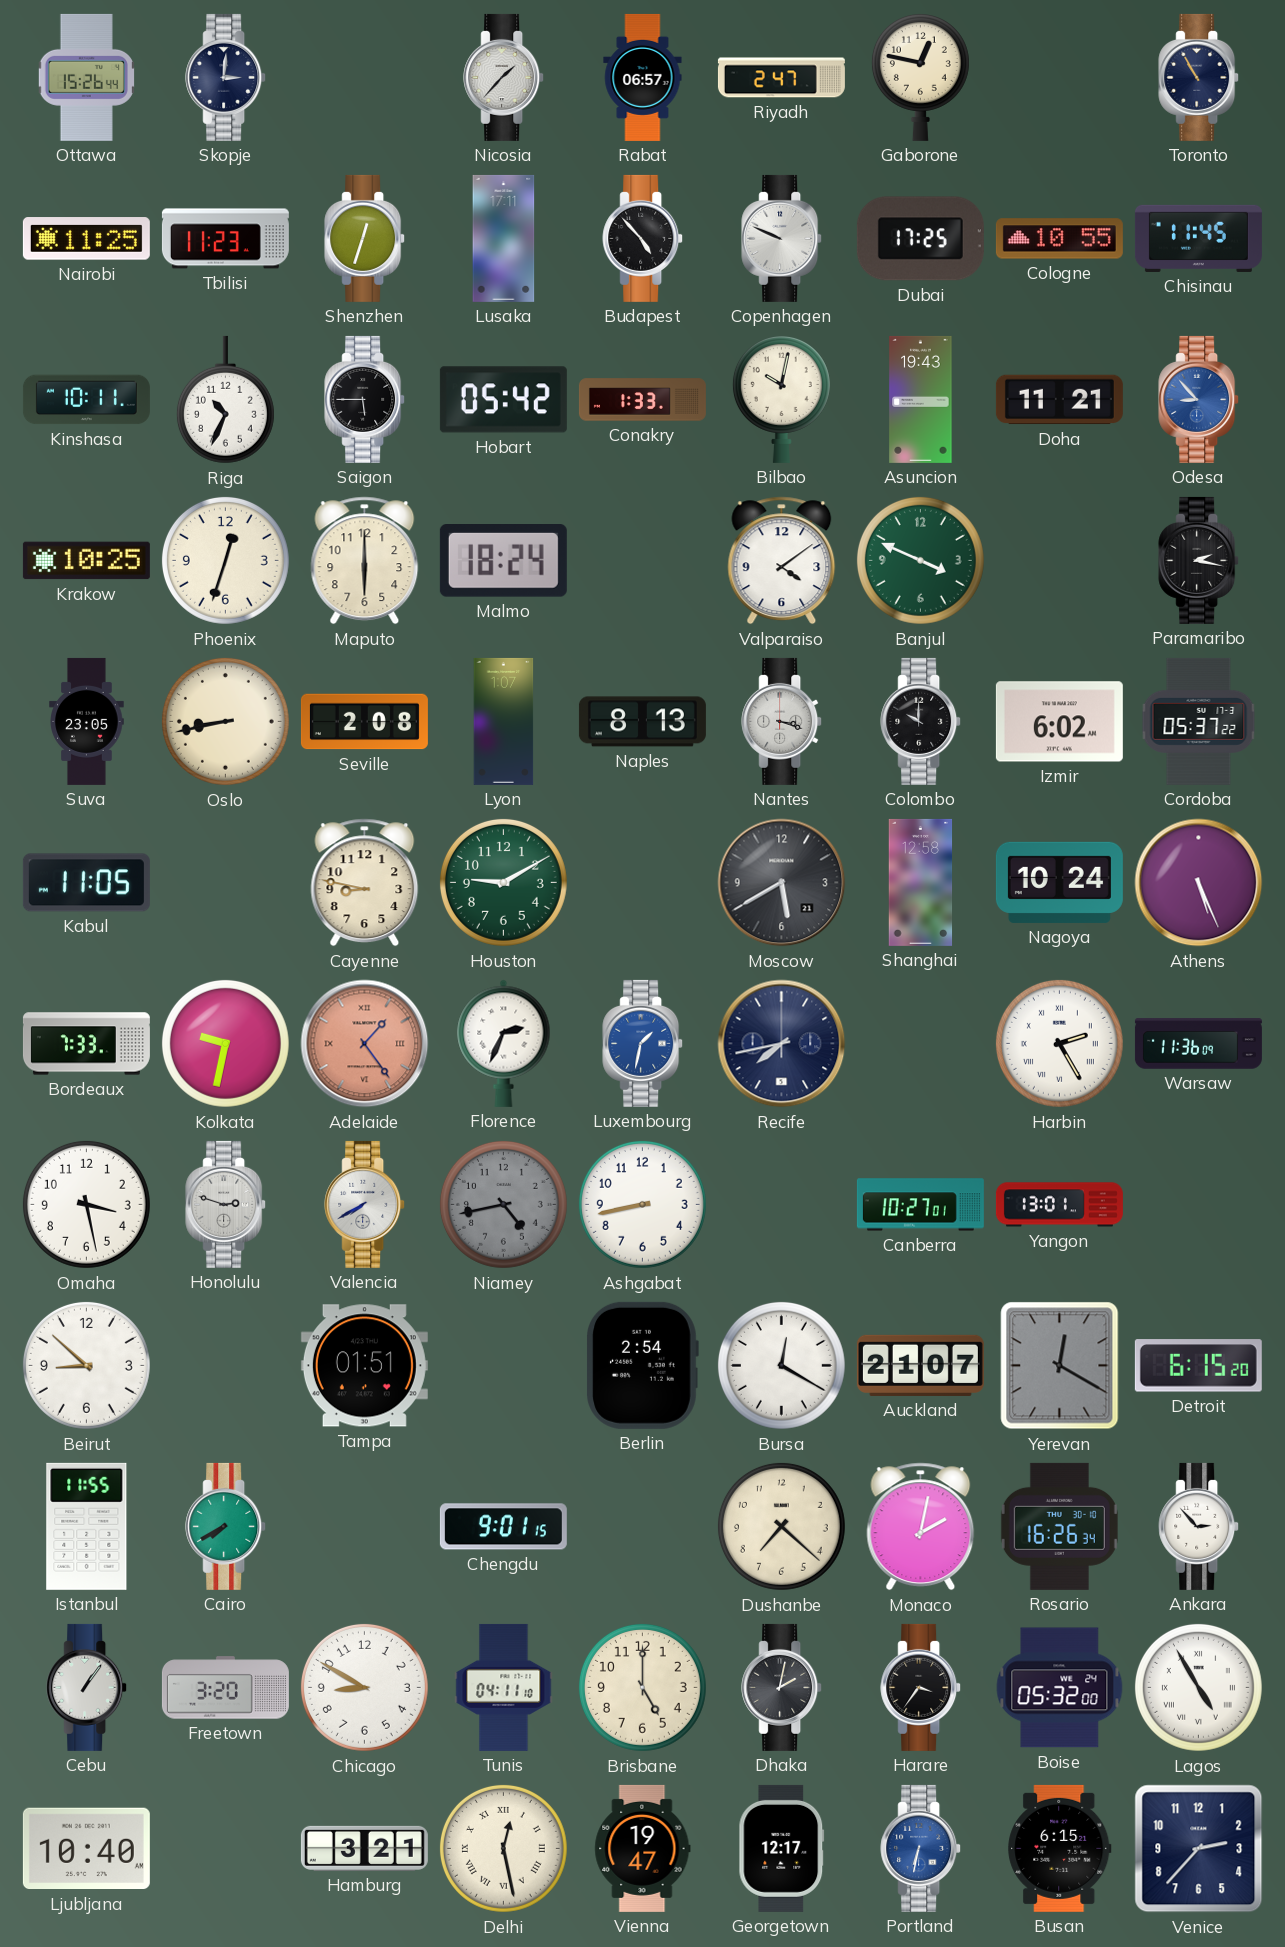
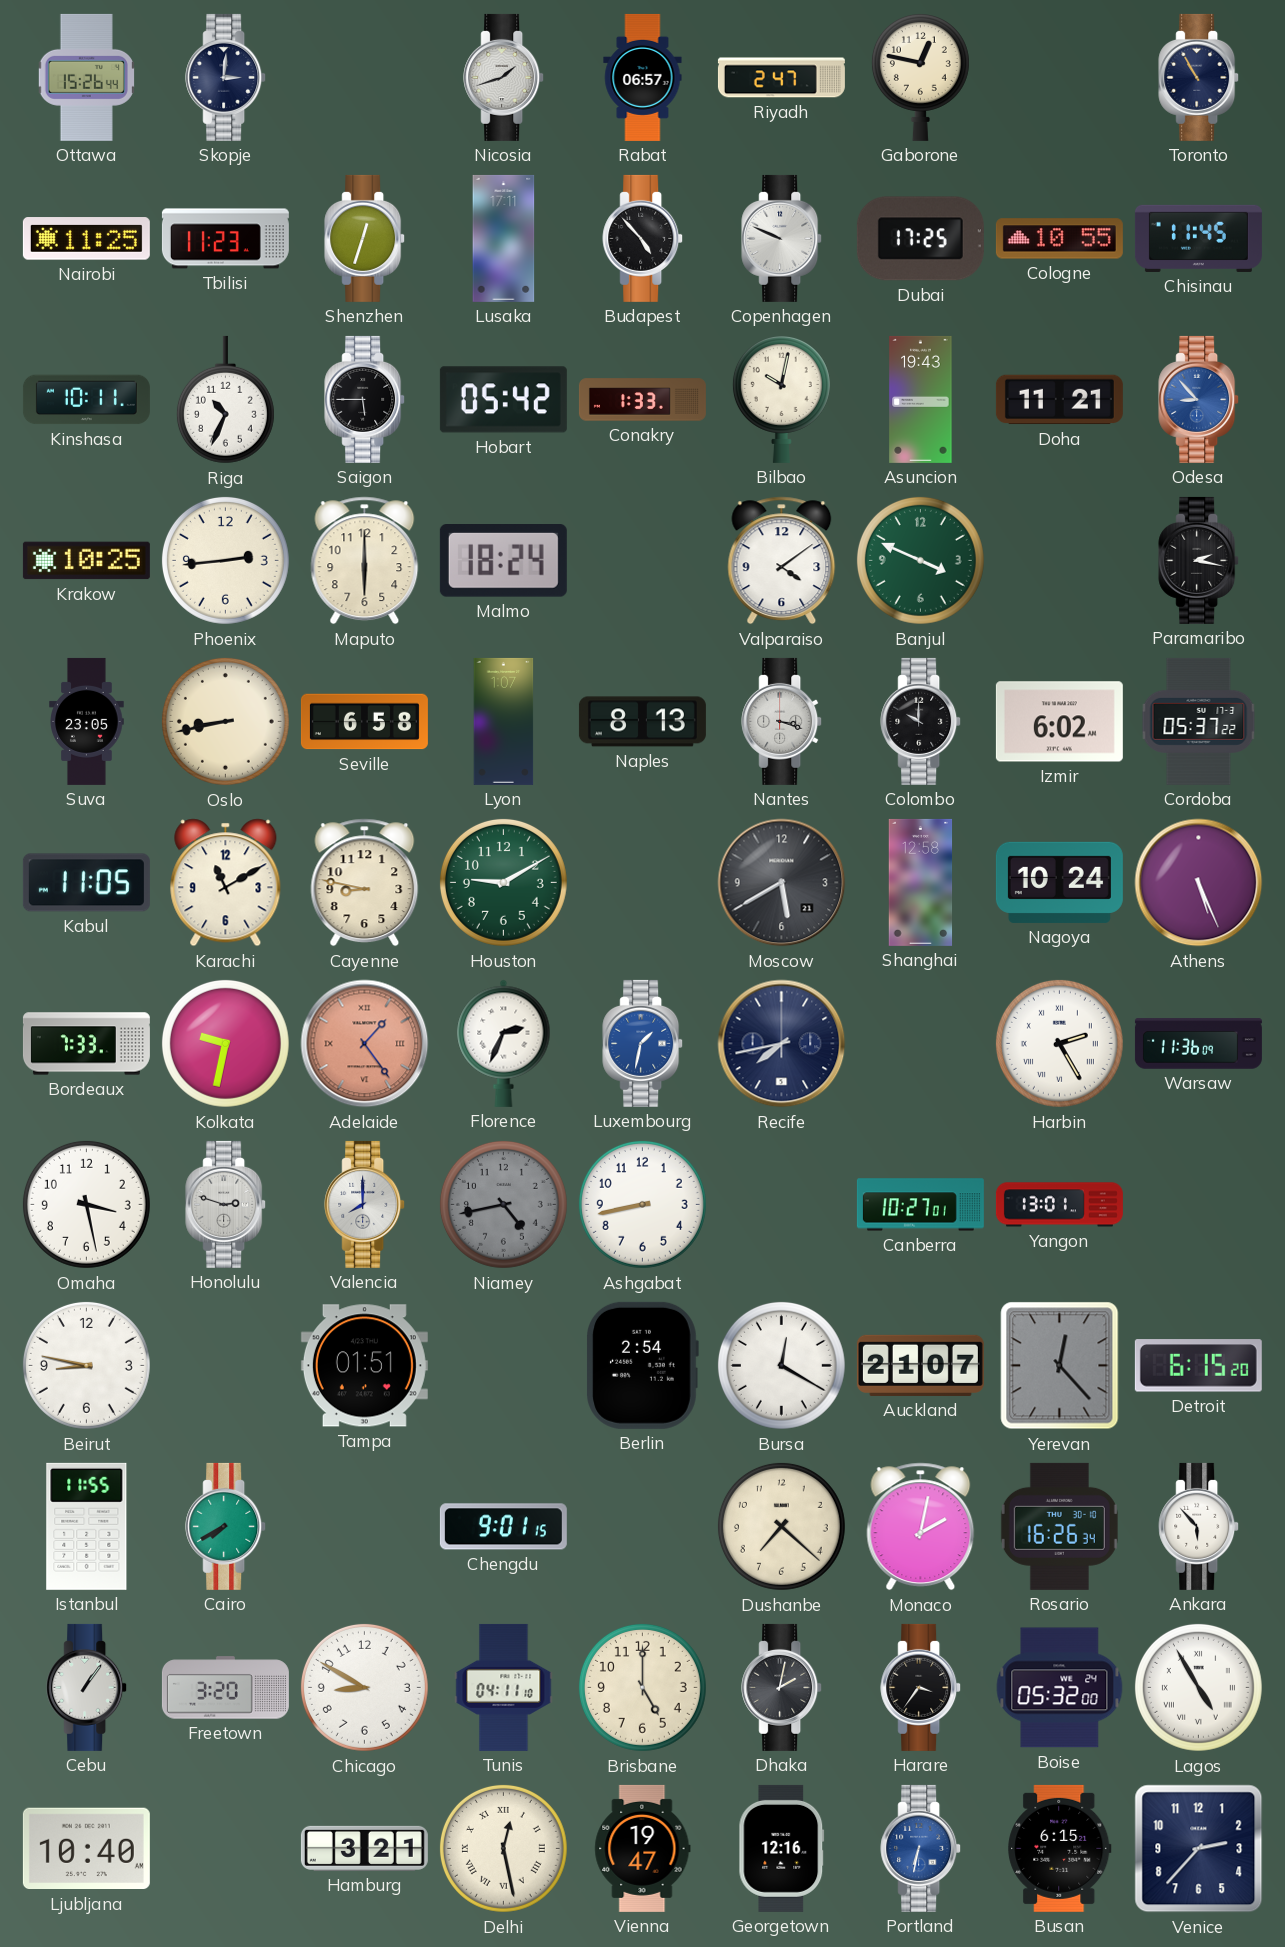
Nicosia: 1:37 -> 1:42 (504, 77)
Phoenix: 12:33 -> 2:44 (225, 560)
Seville: 2:08 -> 6:58 (364, 722)
Karachi: none -> 11:10 (226, 883)
Valencia: 7:40 -> 8:00 (365, 1204)
Beirut: 8:52 -> 8:47 (86, 1365)
Yerevan: 12:20 -> 12:23 (1060, 1366)
Ankara: 2:53 -> 5:53 (1199, 1526)
Georgetown: 12:17 -> 12:16 (782, 1848)
